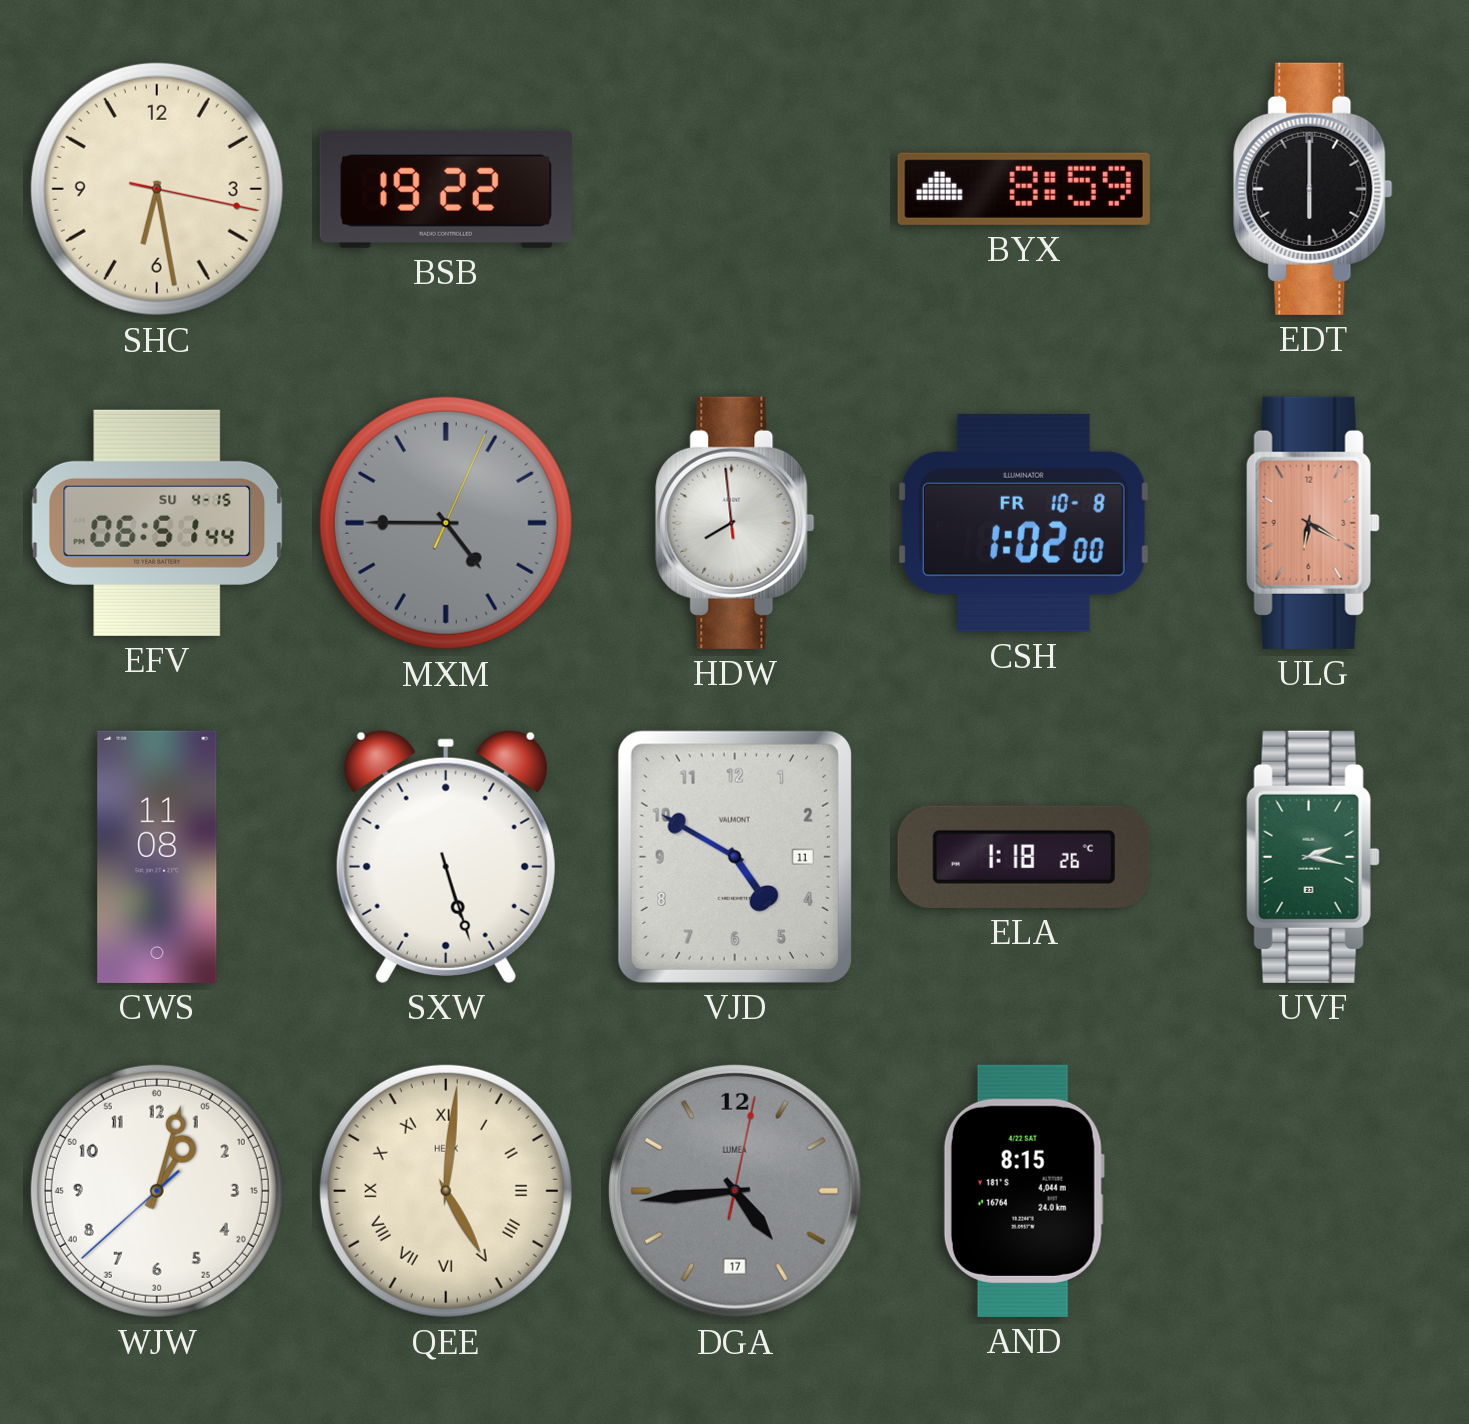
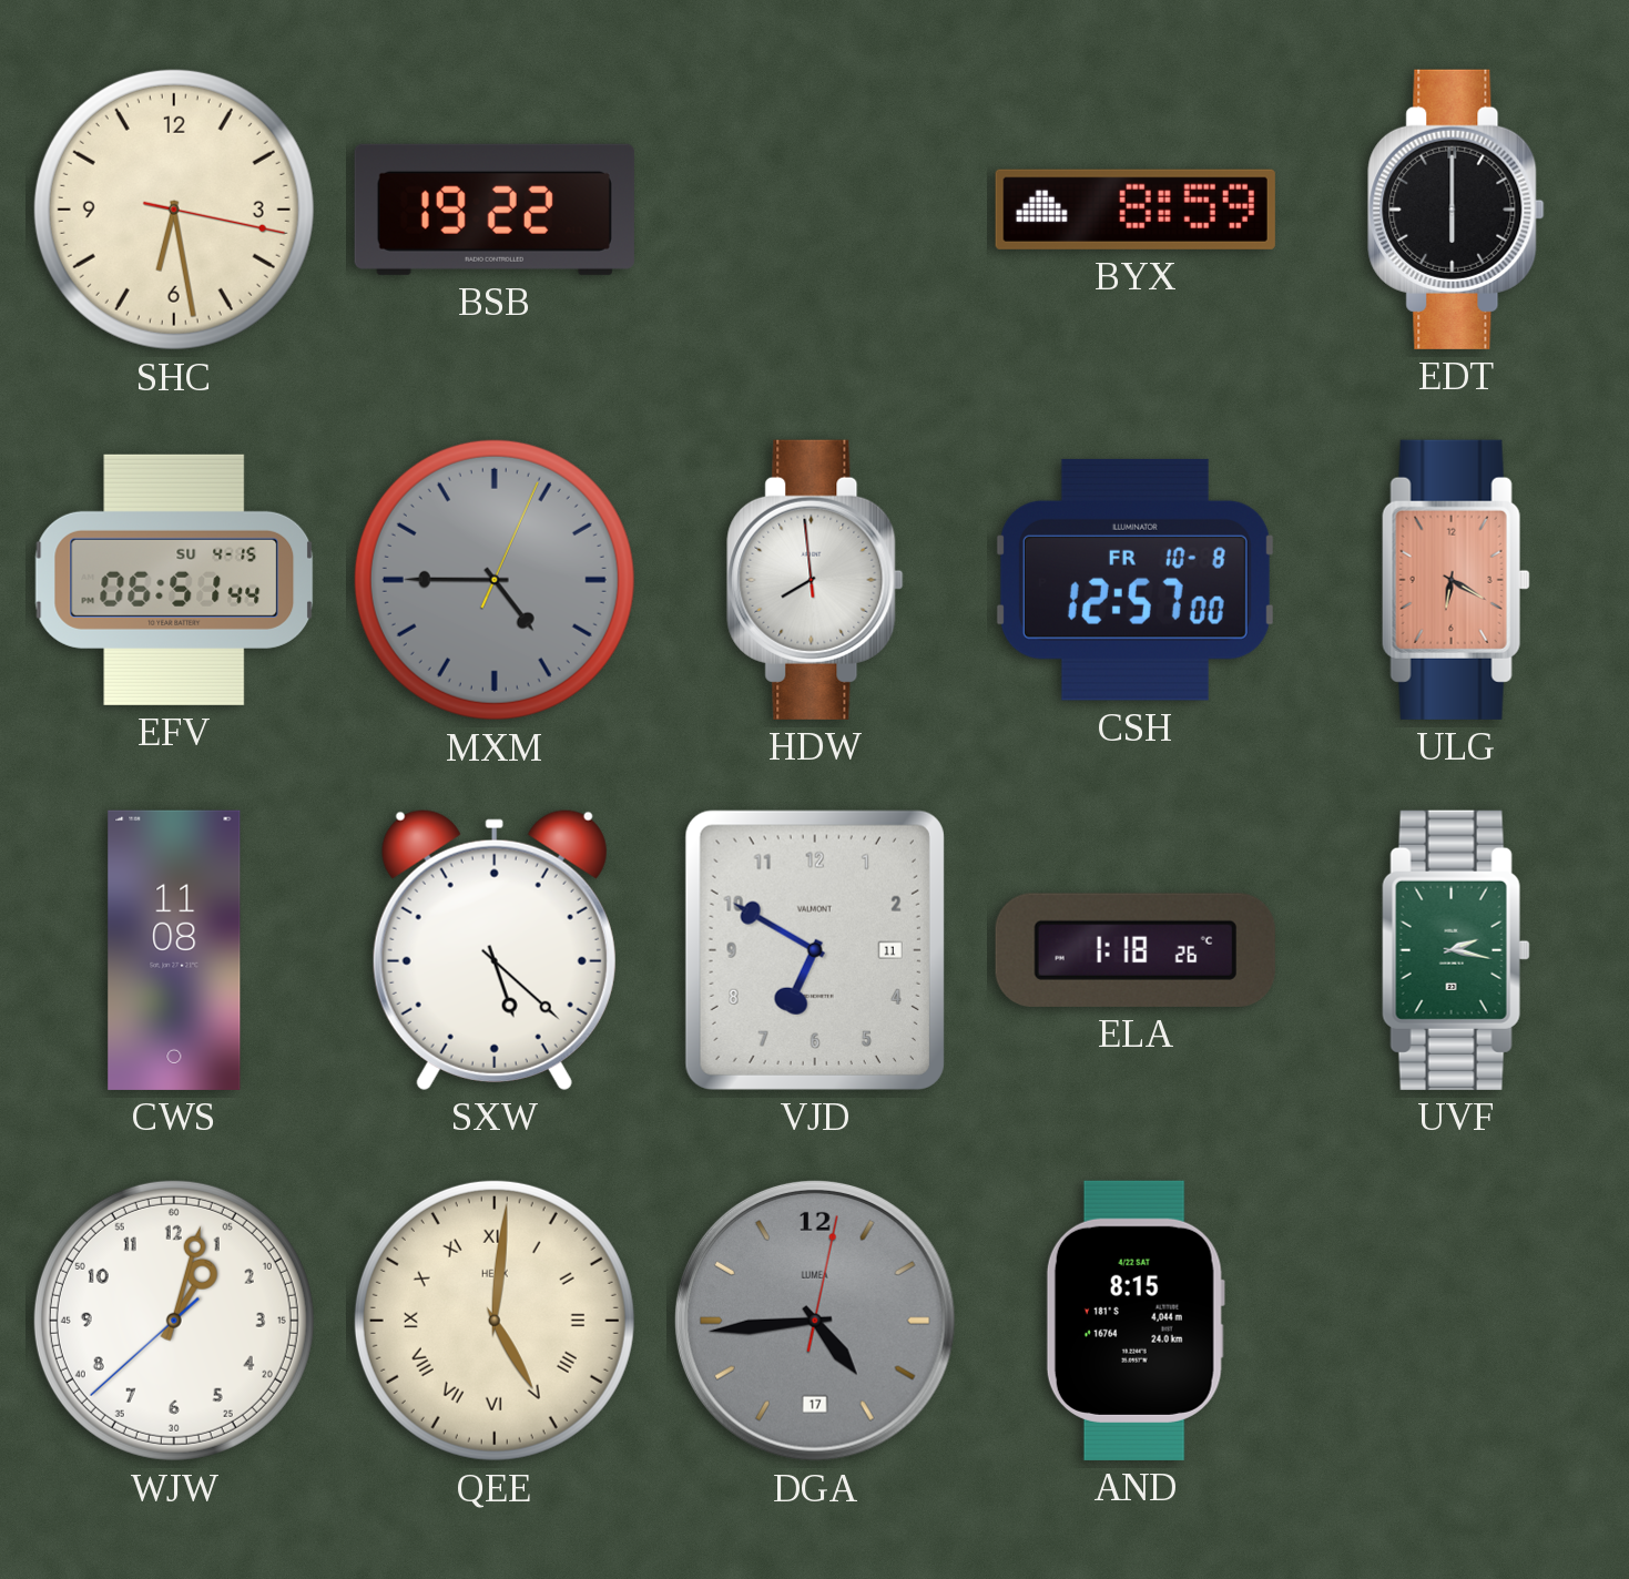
CSH: 1:02 -> 12:57 (1134, 580)
SXW: 5:27 -> 5:22 (495, 949)
VJD: 4:50 -> 6:50 (815, 950)
